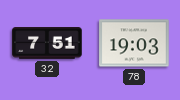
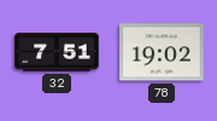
78: 19:03 -> 19:02 (162, 52)
